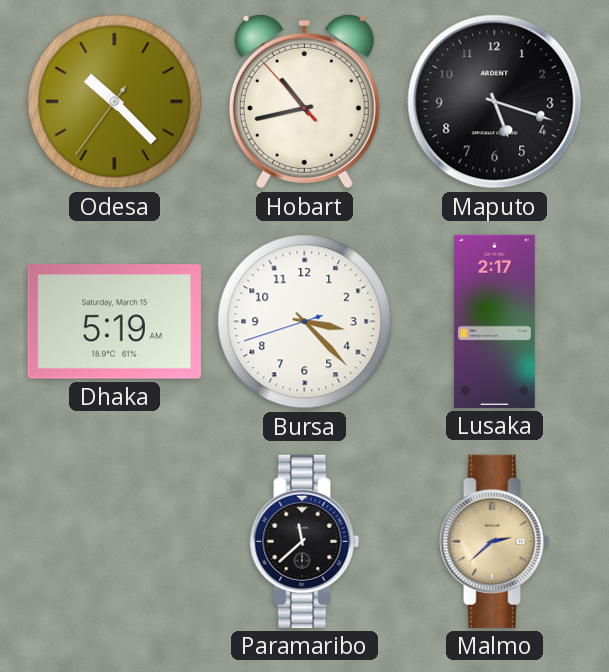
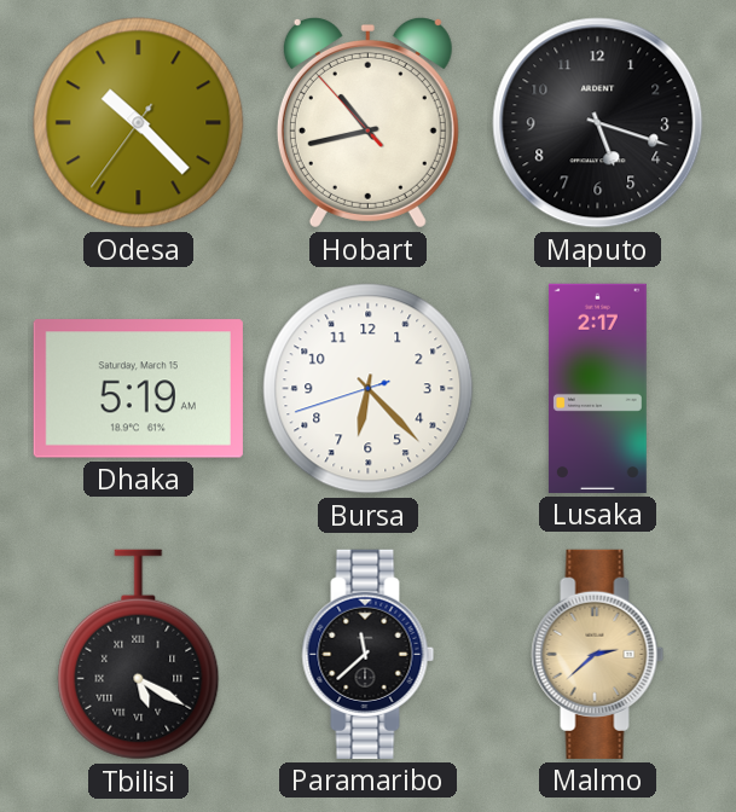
Bursa: 3:22 -> 6:22 (369, 389)
Tbilisi: none -> 5:20 (139, 655)
